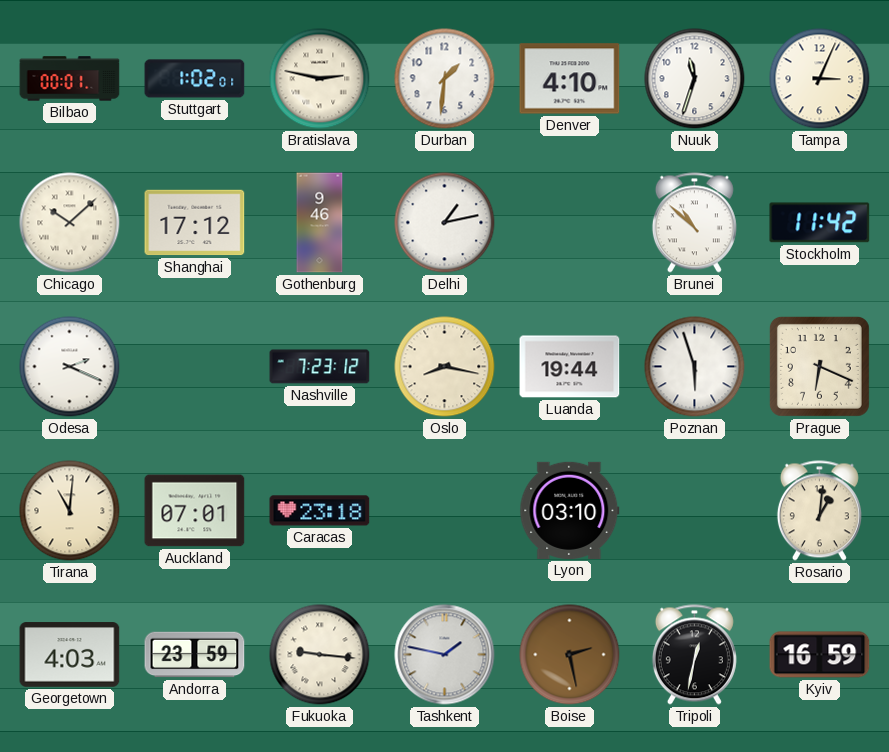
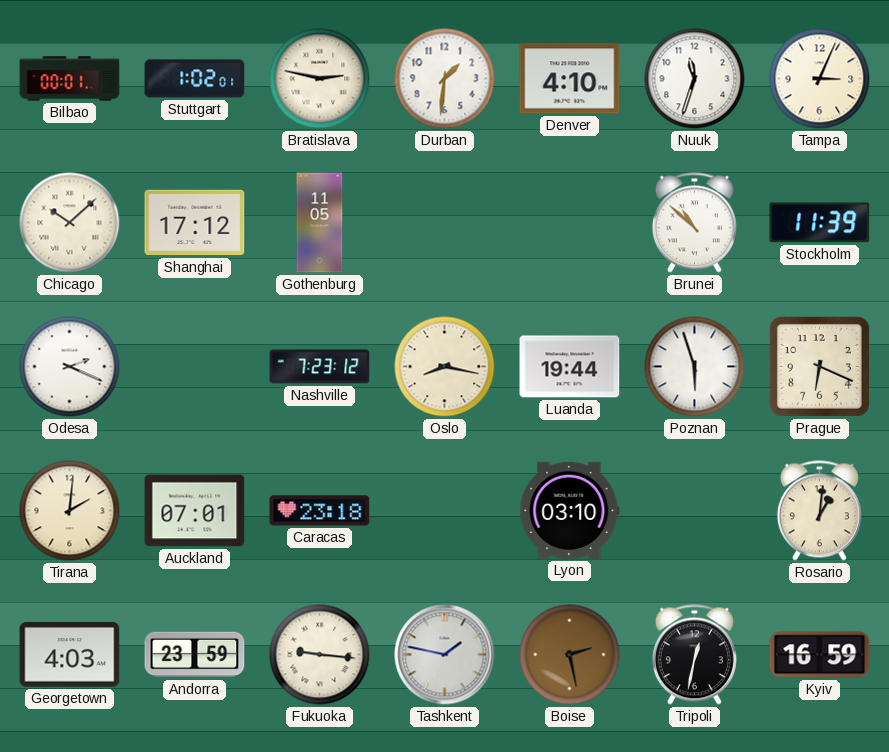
Gothenburg: 9:46 -> 11:05 (320, 223)
Delhi: 1:13 -> none (445, 223)
Stockholm: 11:42 -> 11:39 (820, 223)
Tirana: 11:01 -> 2:01 (70, 511)
